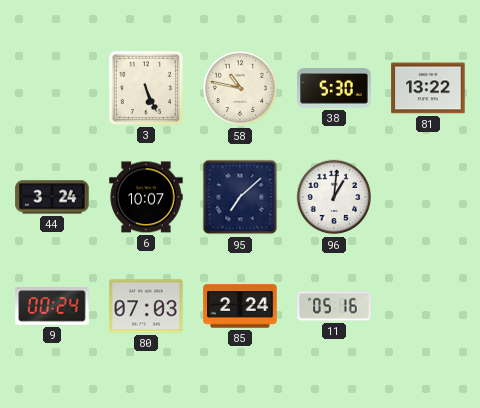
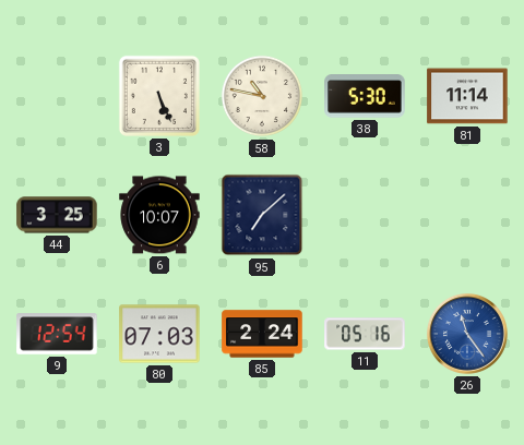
81: 13:22 -> 11:14 (467, 96)
44: 3:24 -> 3:25 (57, 215)
96: 1:01 -> none (334, 197)
9: 00:24 -> 12:54 (57, 334)
26: none -> 11:24 (467, 334)
